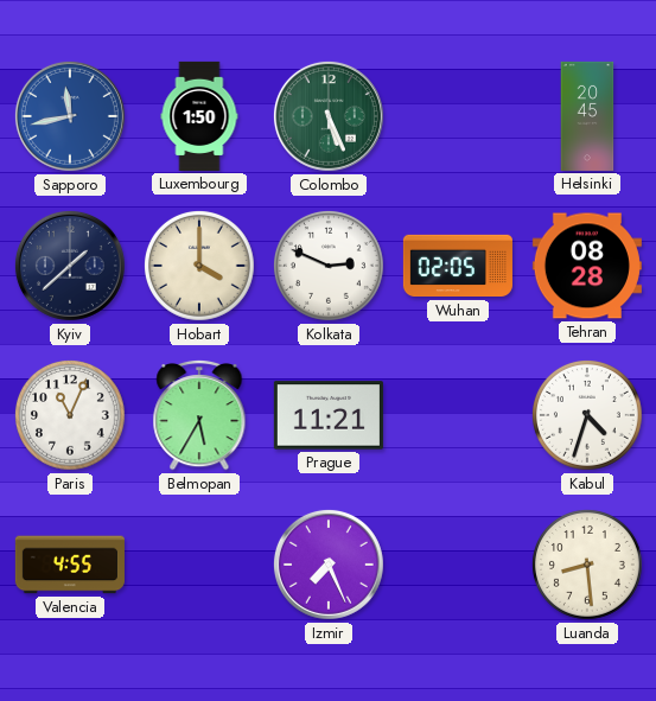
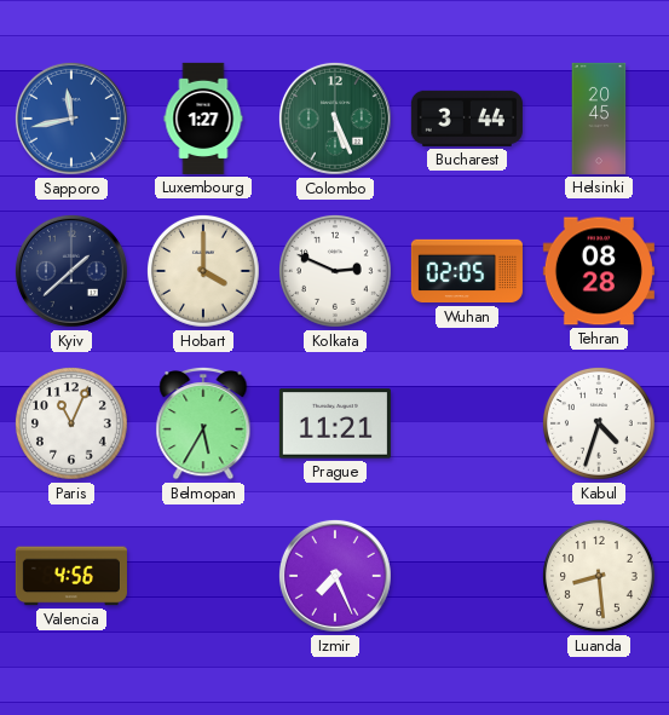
Luxembourg: 1:50 -> 1:27 (203, 119)
Bucharest: none -> 3:44 (467, 119)
Valencia: 4:55 -> 4:56 (71, 576)
